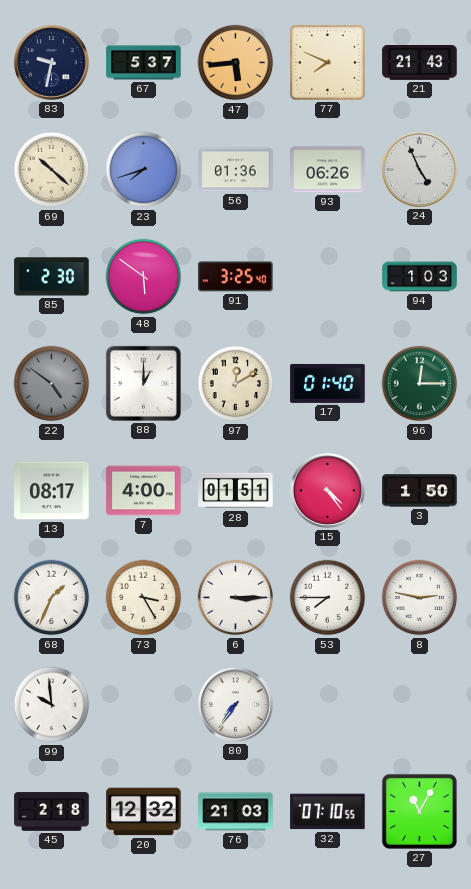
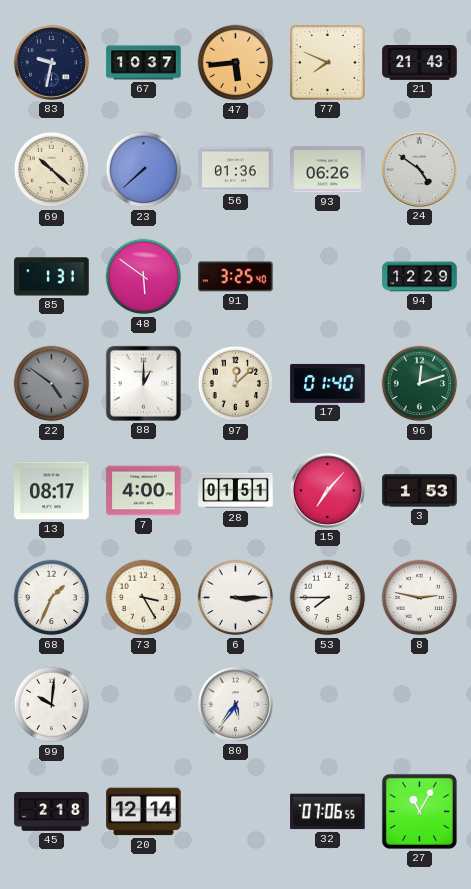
67: 5:37 -> 10:37 (144, 63)
23: 7:42 -> 7:38 (144, 170)
24: 4:56 -> 4:51 (419, 169)
85: 2:30 -> 1:31 (52, 277)
94: 1:03 -> 12:29 (420, 277)
97: 12:10 -> 12:08 (236, 384)
96: 12:15 -> 12:12 (420, 384)
15: 4:24 -> 7:07 (327, 490)
3: 1:50 -> 1:53 (420, 491)
99: 9:59 -> 10:01 (52, 705)
80: 7:36 -> 5:36 (235, 704)
20: 12:32 -> 12:14 (144, 812)
76: 21:03 -> none (236, 812)
32: 07:10 -> 07:06 (328, 812)
